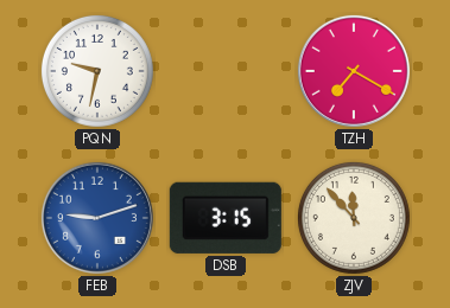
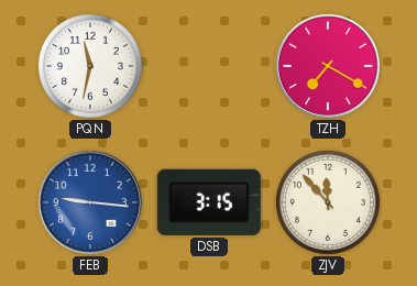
PQN: 9:32 -> 11:32 (90, 66)
FEB: 9:12 -> 9:16 (90, 202)
